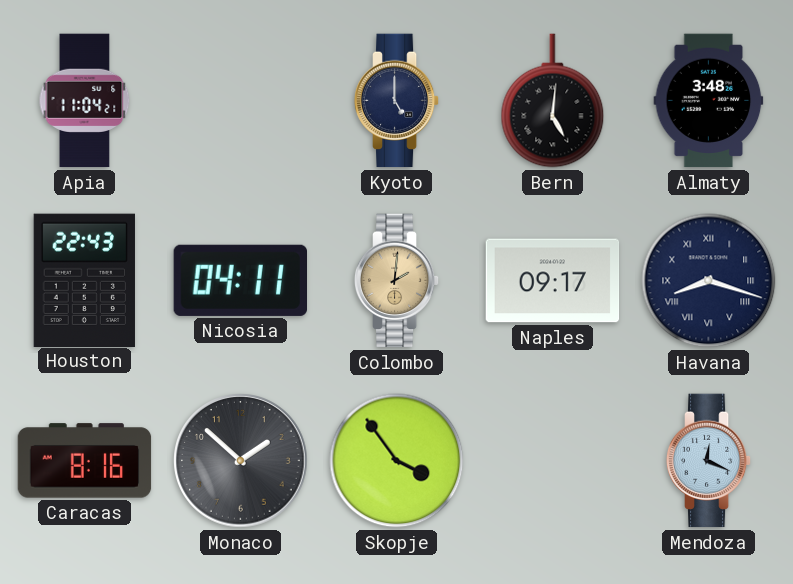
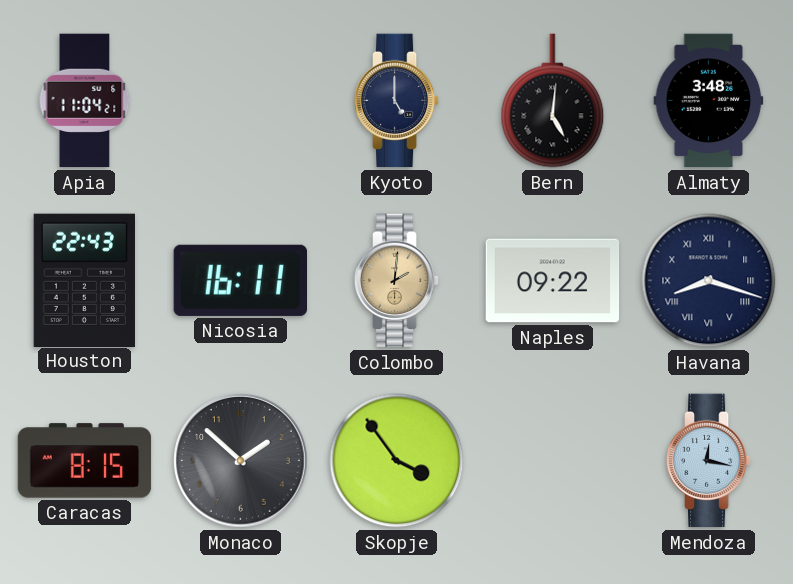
Nicosia: 04:11 -> 16:11 (240, 280)
Naples: 09:17 -> 09:22 (553, 281)
Caracas: 8:16 -> 8:15 (85, 461)
Mendoza: 12:19 -> 12:17 (709, 461)
